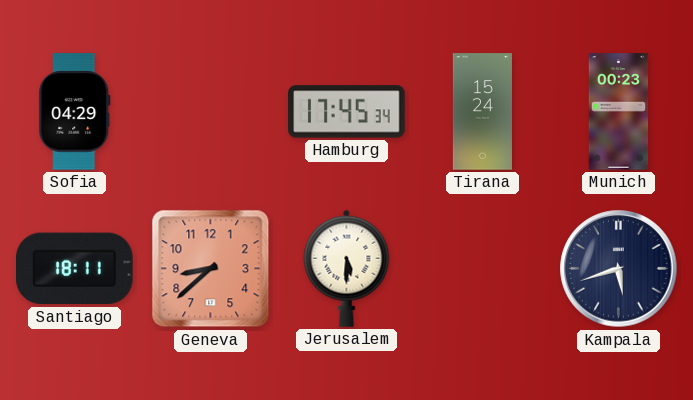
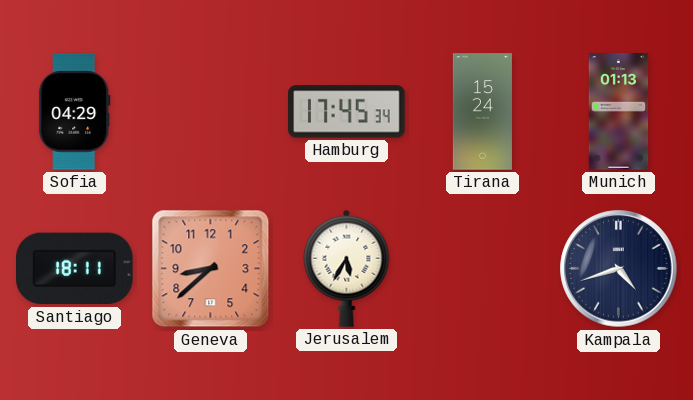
Munich: 00:23 -> 01:13 (619, 112)
Jerusalem: 5:30 -> 5:35 (347, 268)
Kampala: 5:42 -> 4:42 (619, 269)
